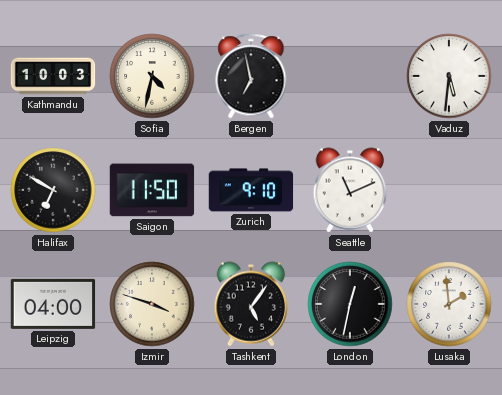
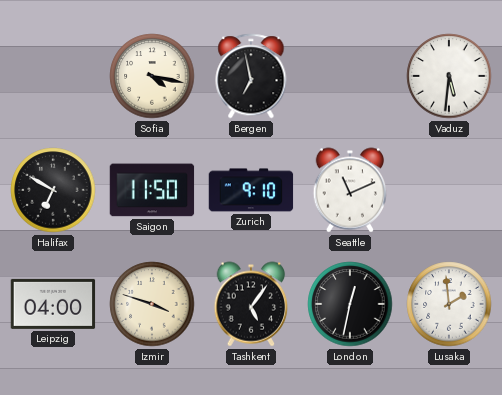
Kathmandu: 10:03 -> none (53, 76)
Sofia: 4:32 -> 4:17 (152, 76)
